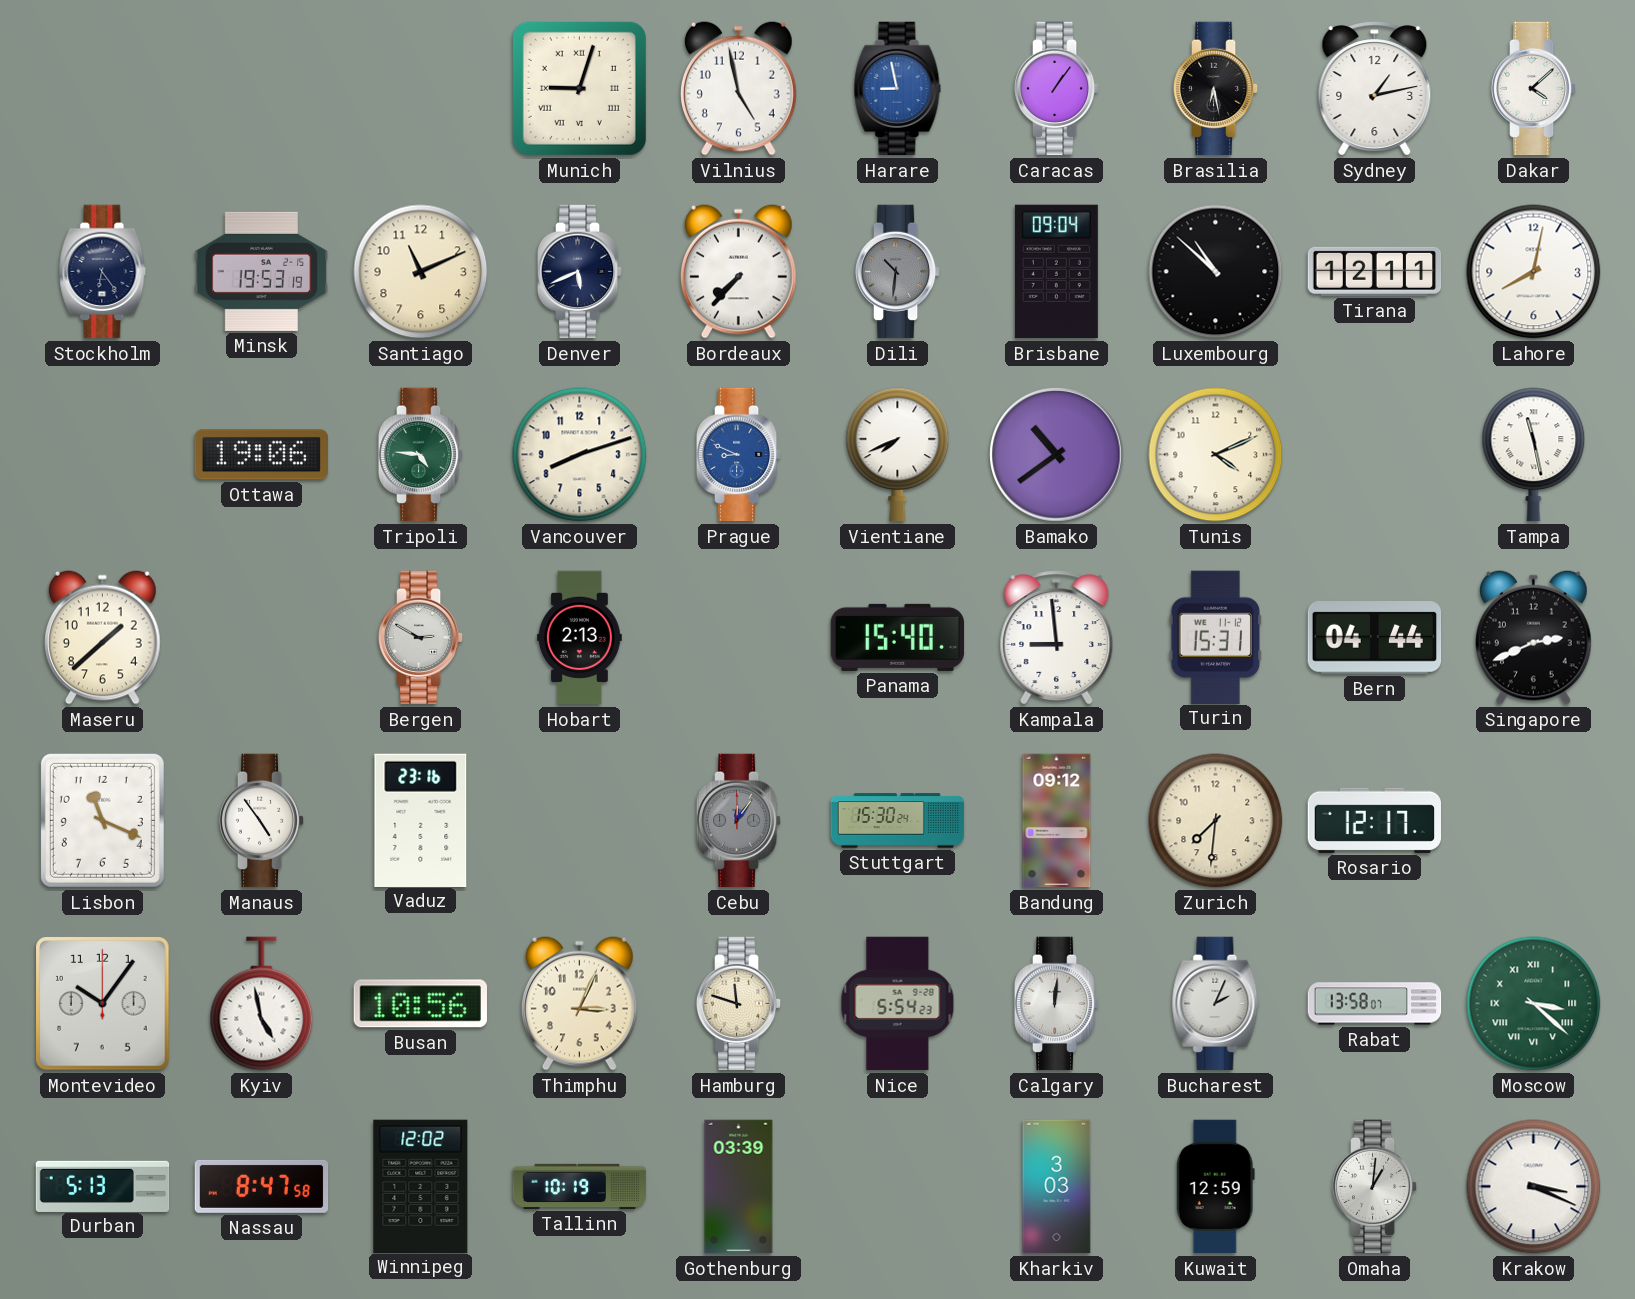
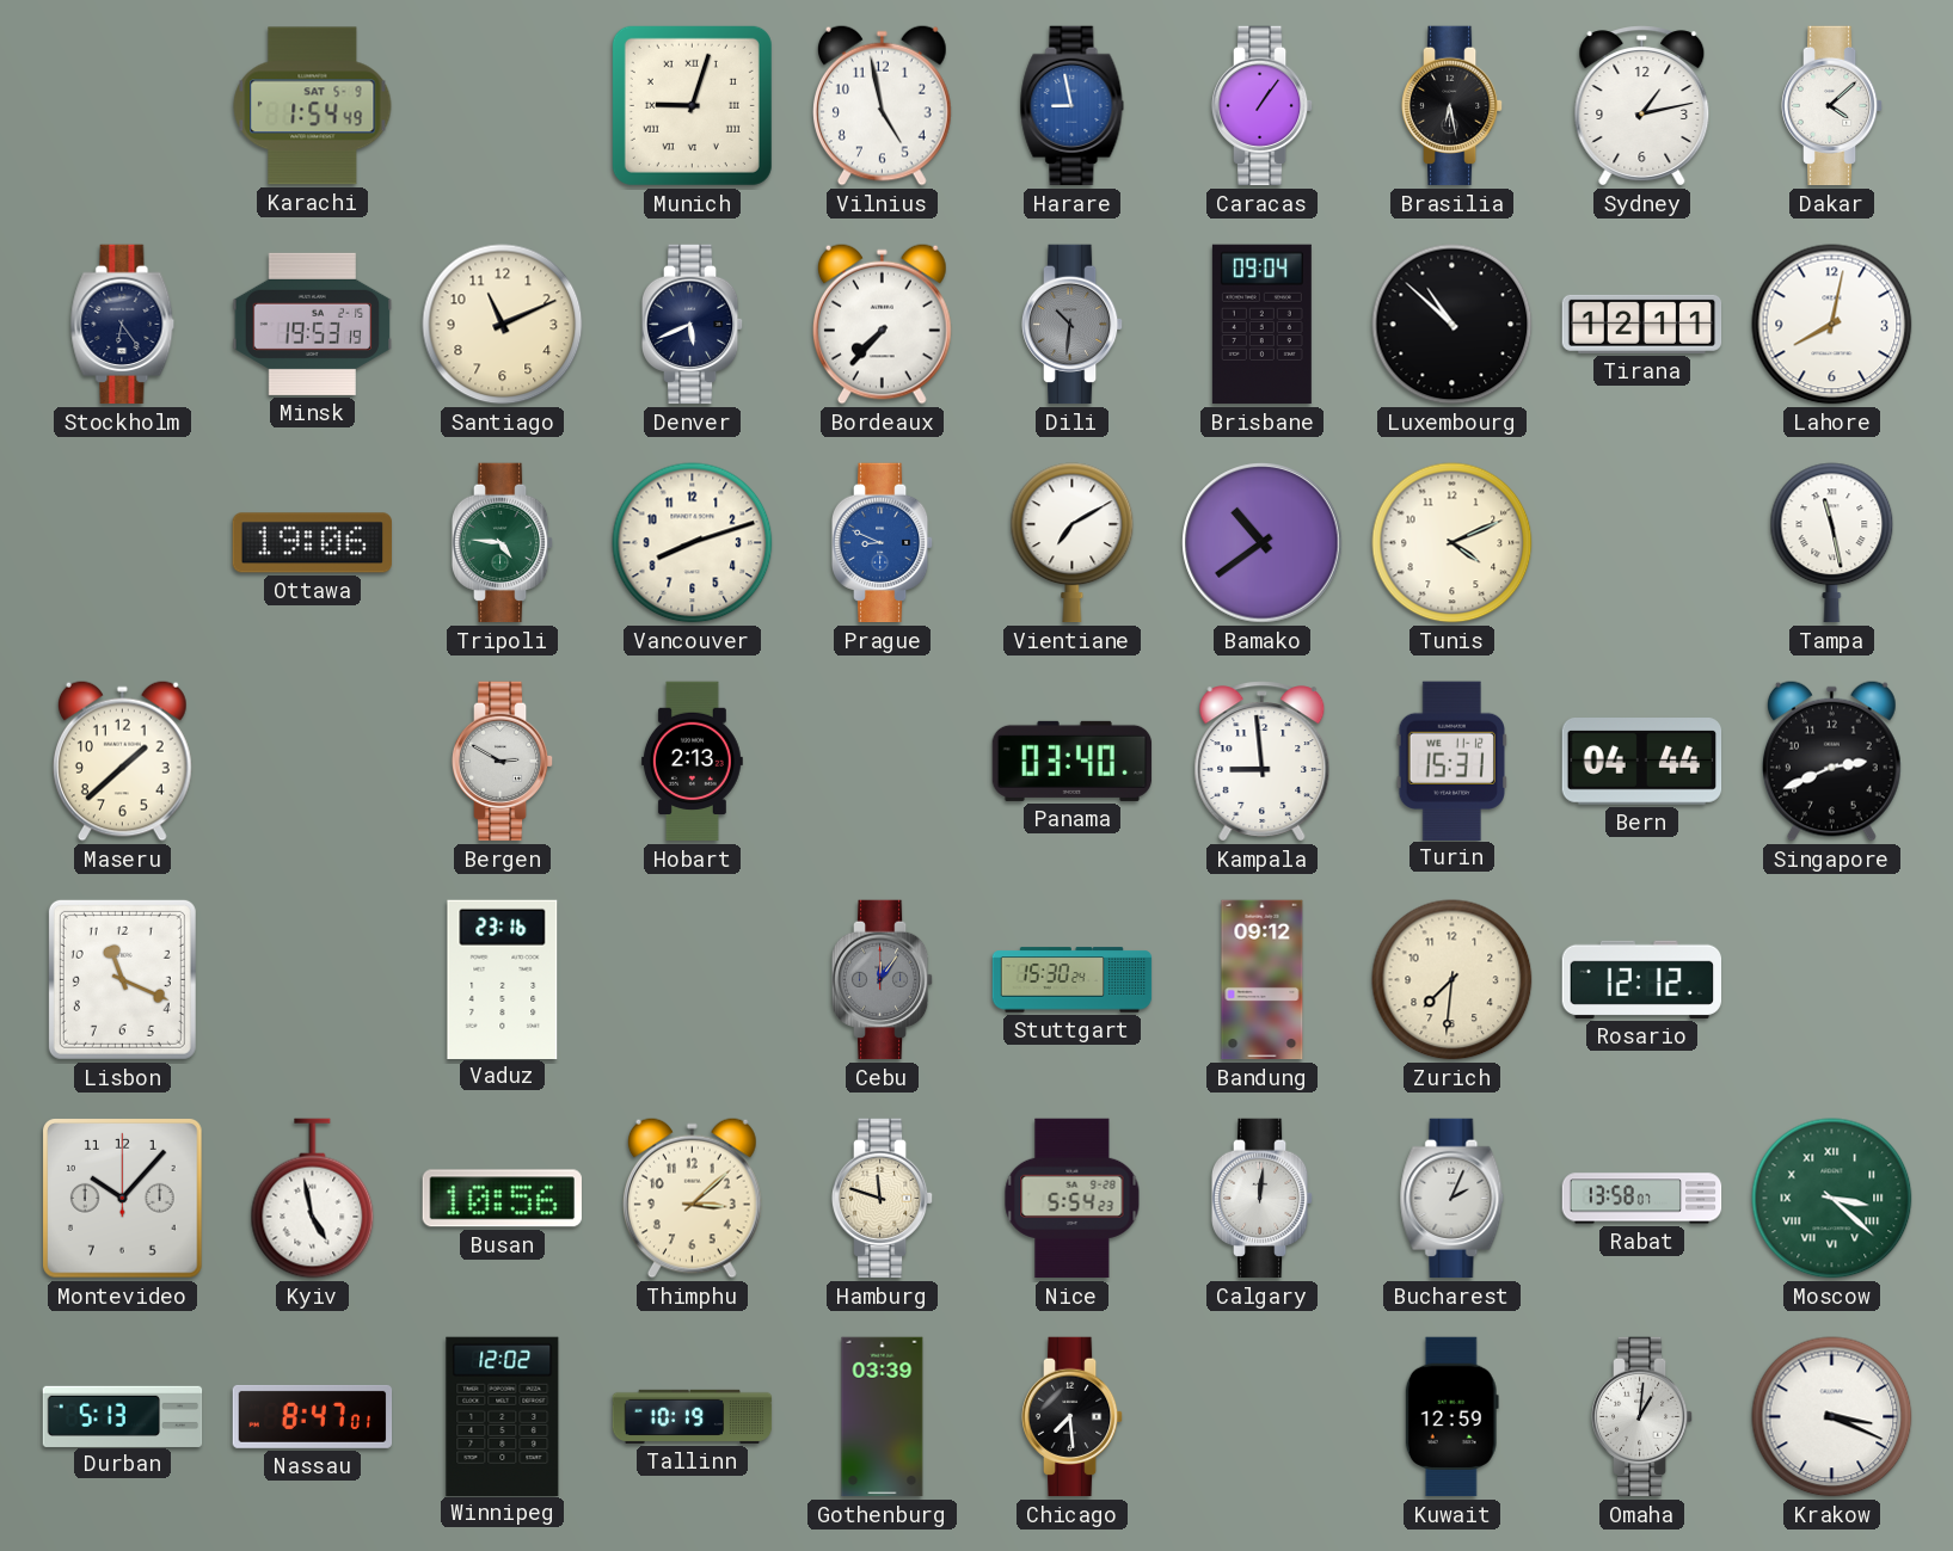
Karachi: none -> 1:54 (313, 106)
Vientiane: 7:41 -> 7:10 (1073, 543)
Panama: 15:40 -> 03:40 (1073, 761)
Manaus: 4:54 -> none (262, 821)
Rosario: 12:17 -> 12:12 (1642, 979)
Montevideo: 10:06 -> 10:07 (123, 1199)
Thimphu: 3:04 -> 3:08 (692, 1198)
Nassau: 8:47:58 -> 8:47:01 (313, 1416)
Chicago: none -> 7:29 (1073, 1417)
Kharkiv: 3:03 -> none (1057, 1187)
